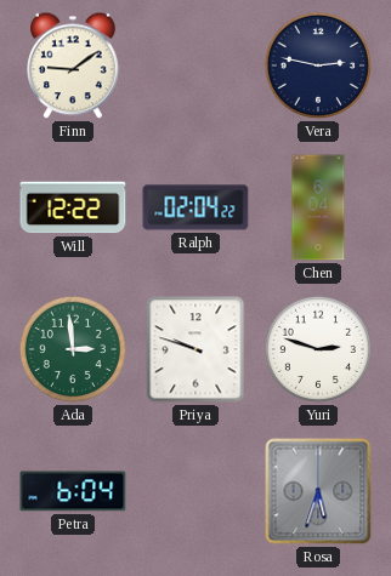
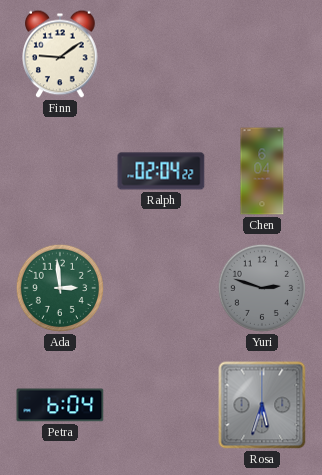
Vera: 2:47 -> none (318, 65)
Will: 12:22 -> none (73, 207)
Priya: 9:48 -> none (195, 349)
Yuri dial: white -> grey (262, 288)
